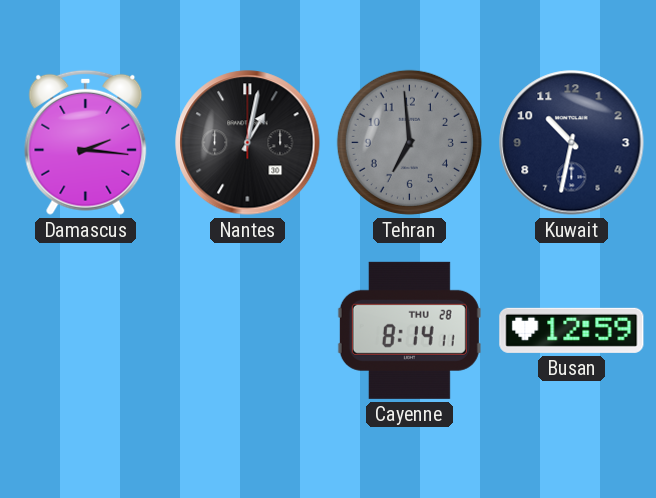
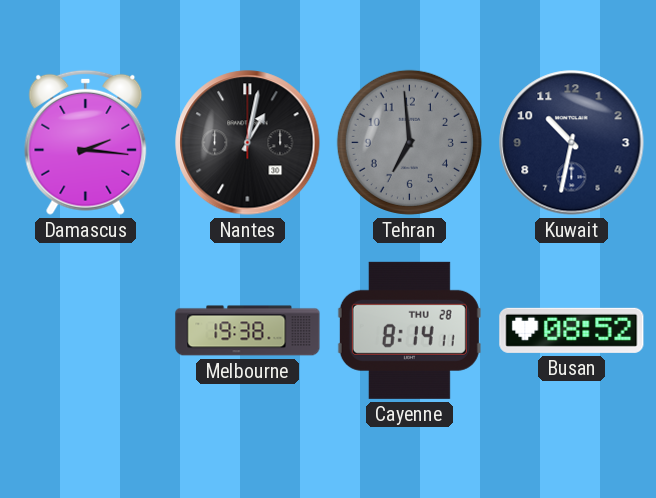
Melbourne: none -> 19:38 (248, 331)
Busan: 12:59 -> 08:52 (572, 330)
